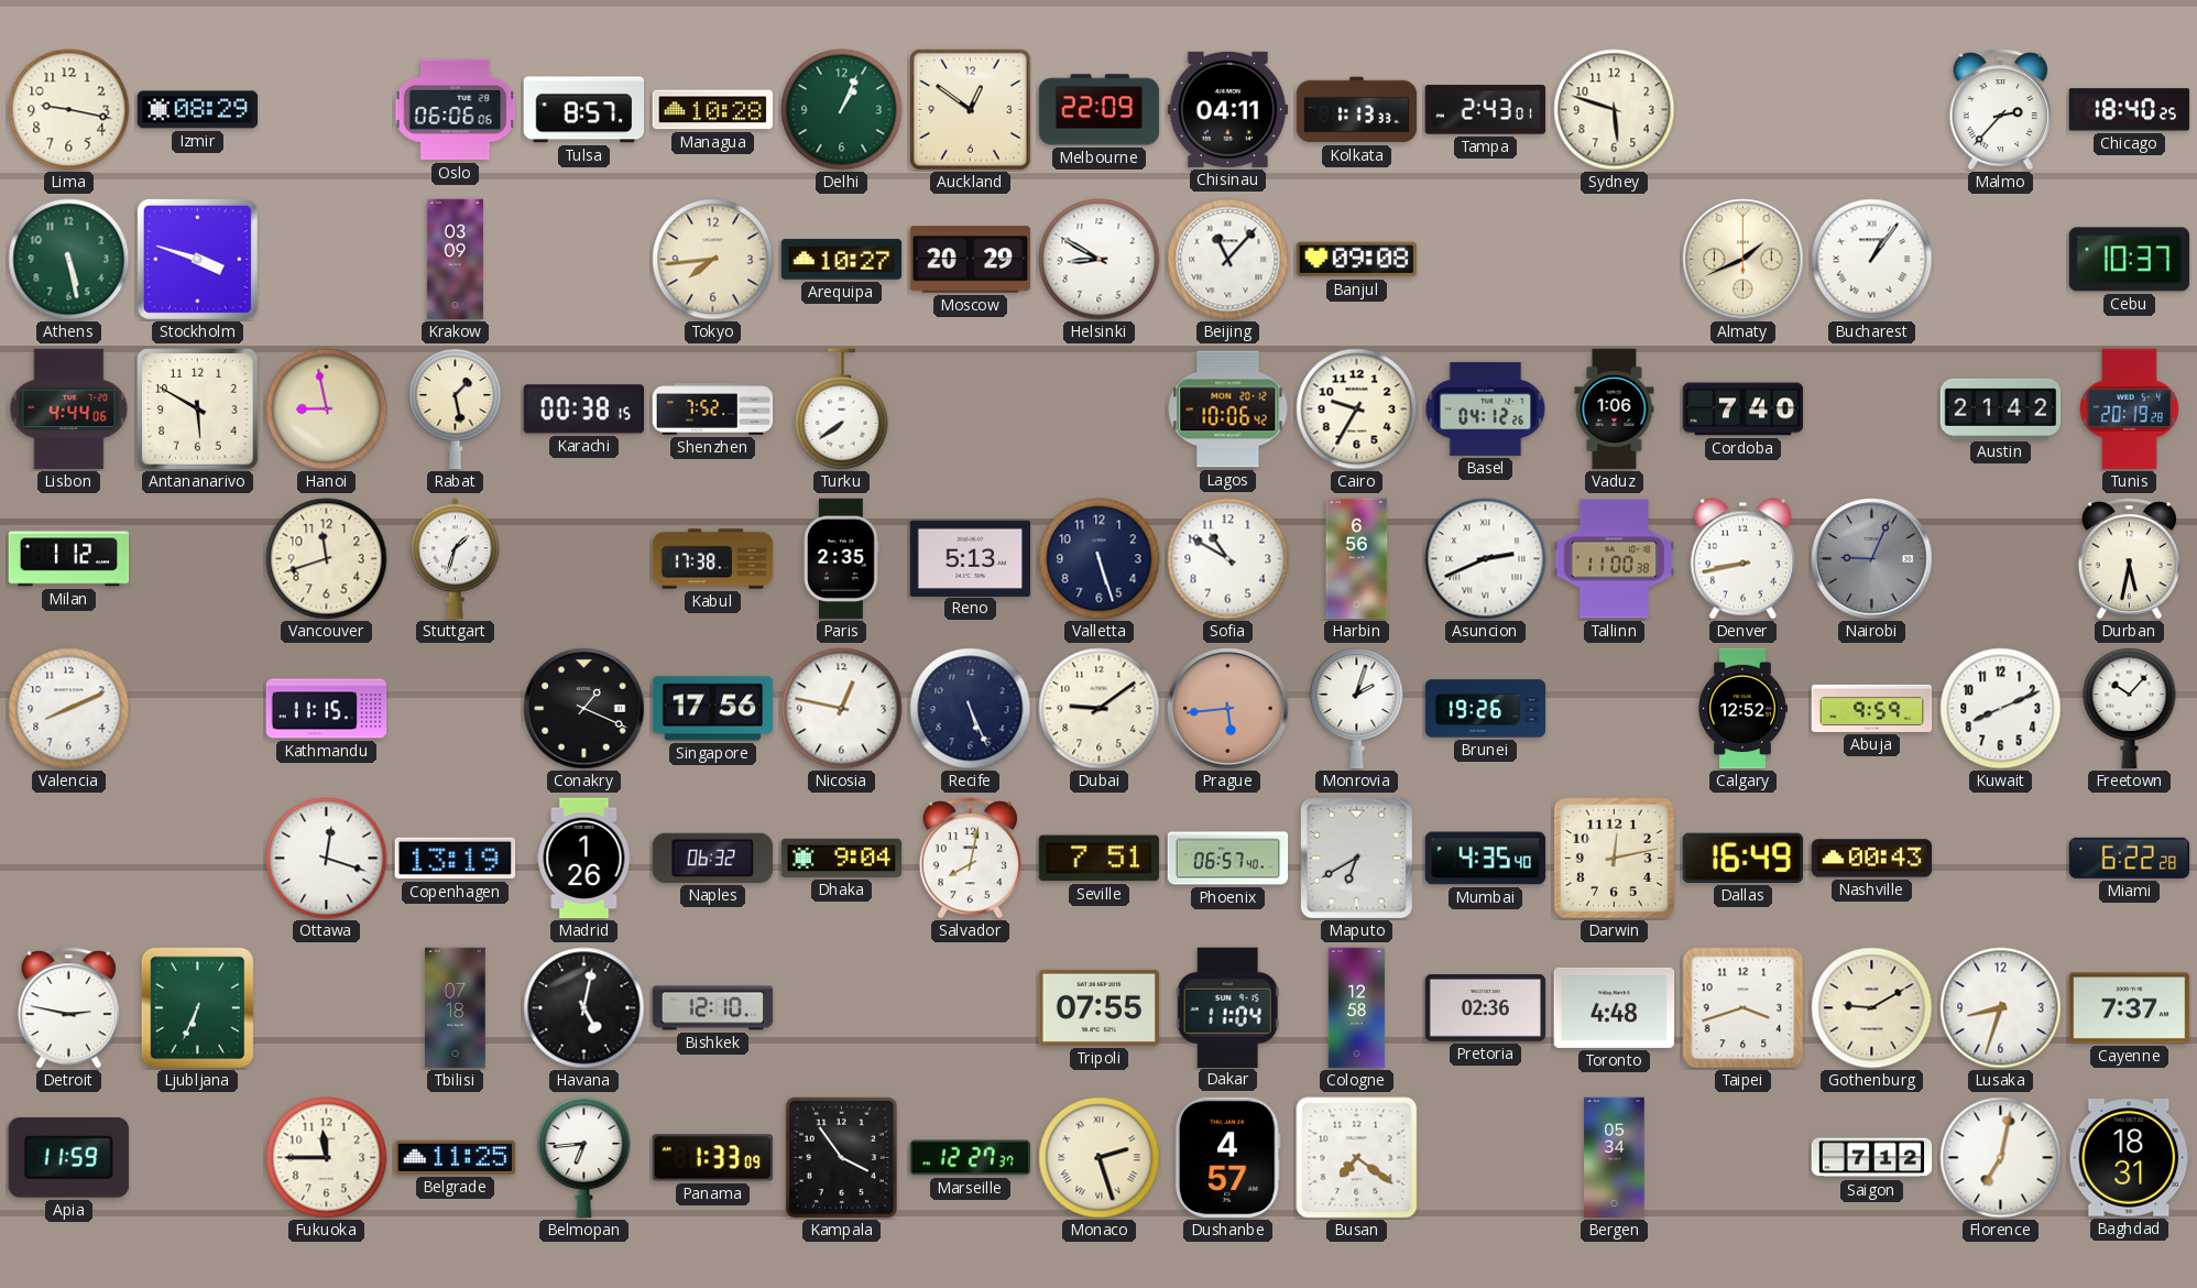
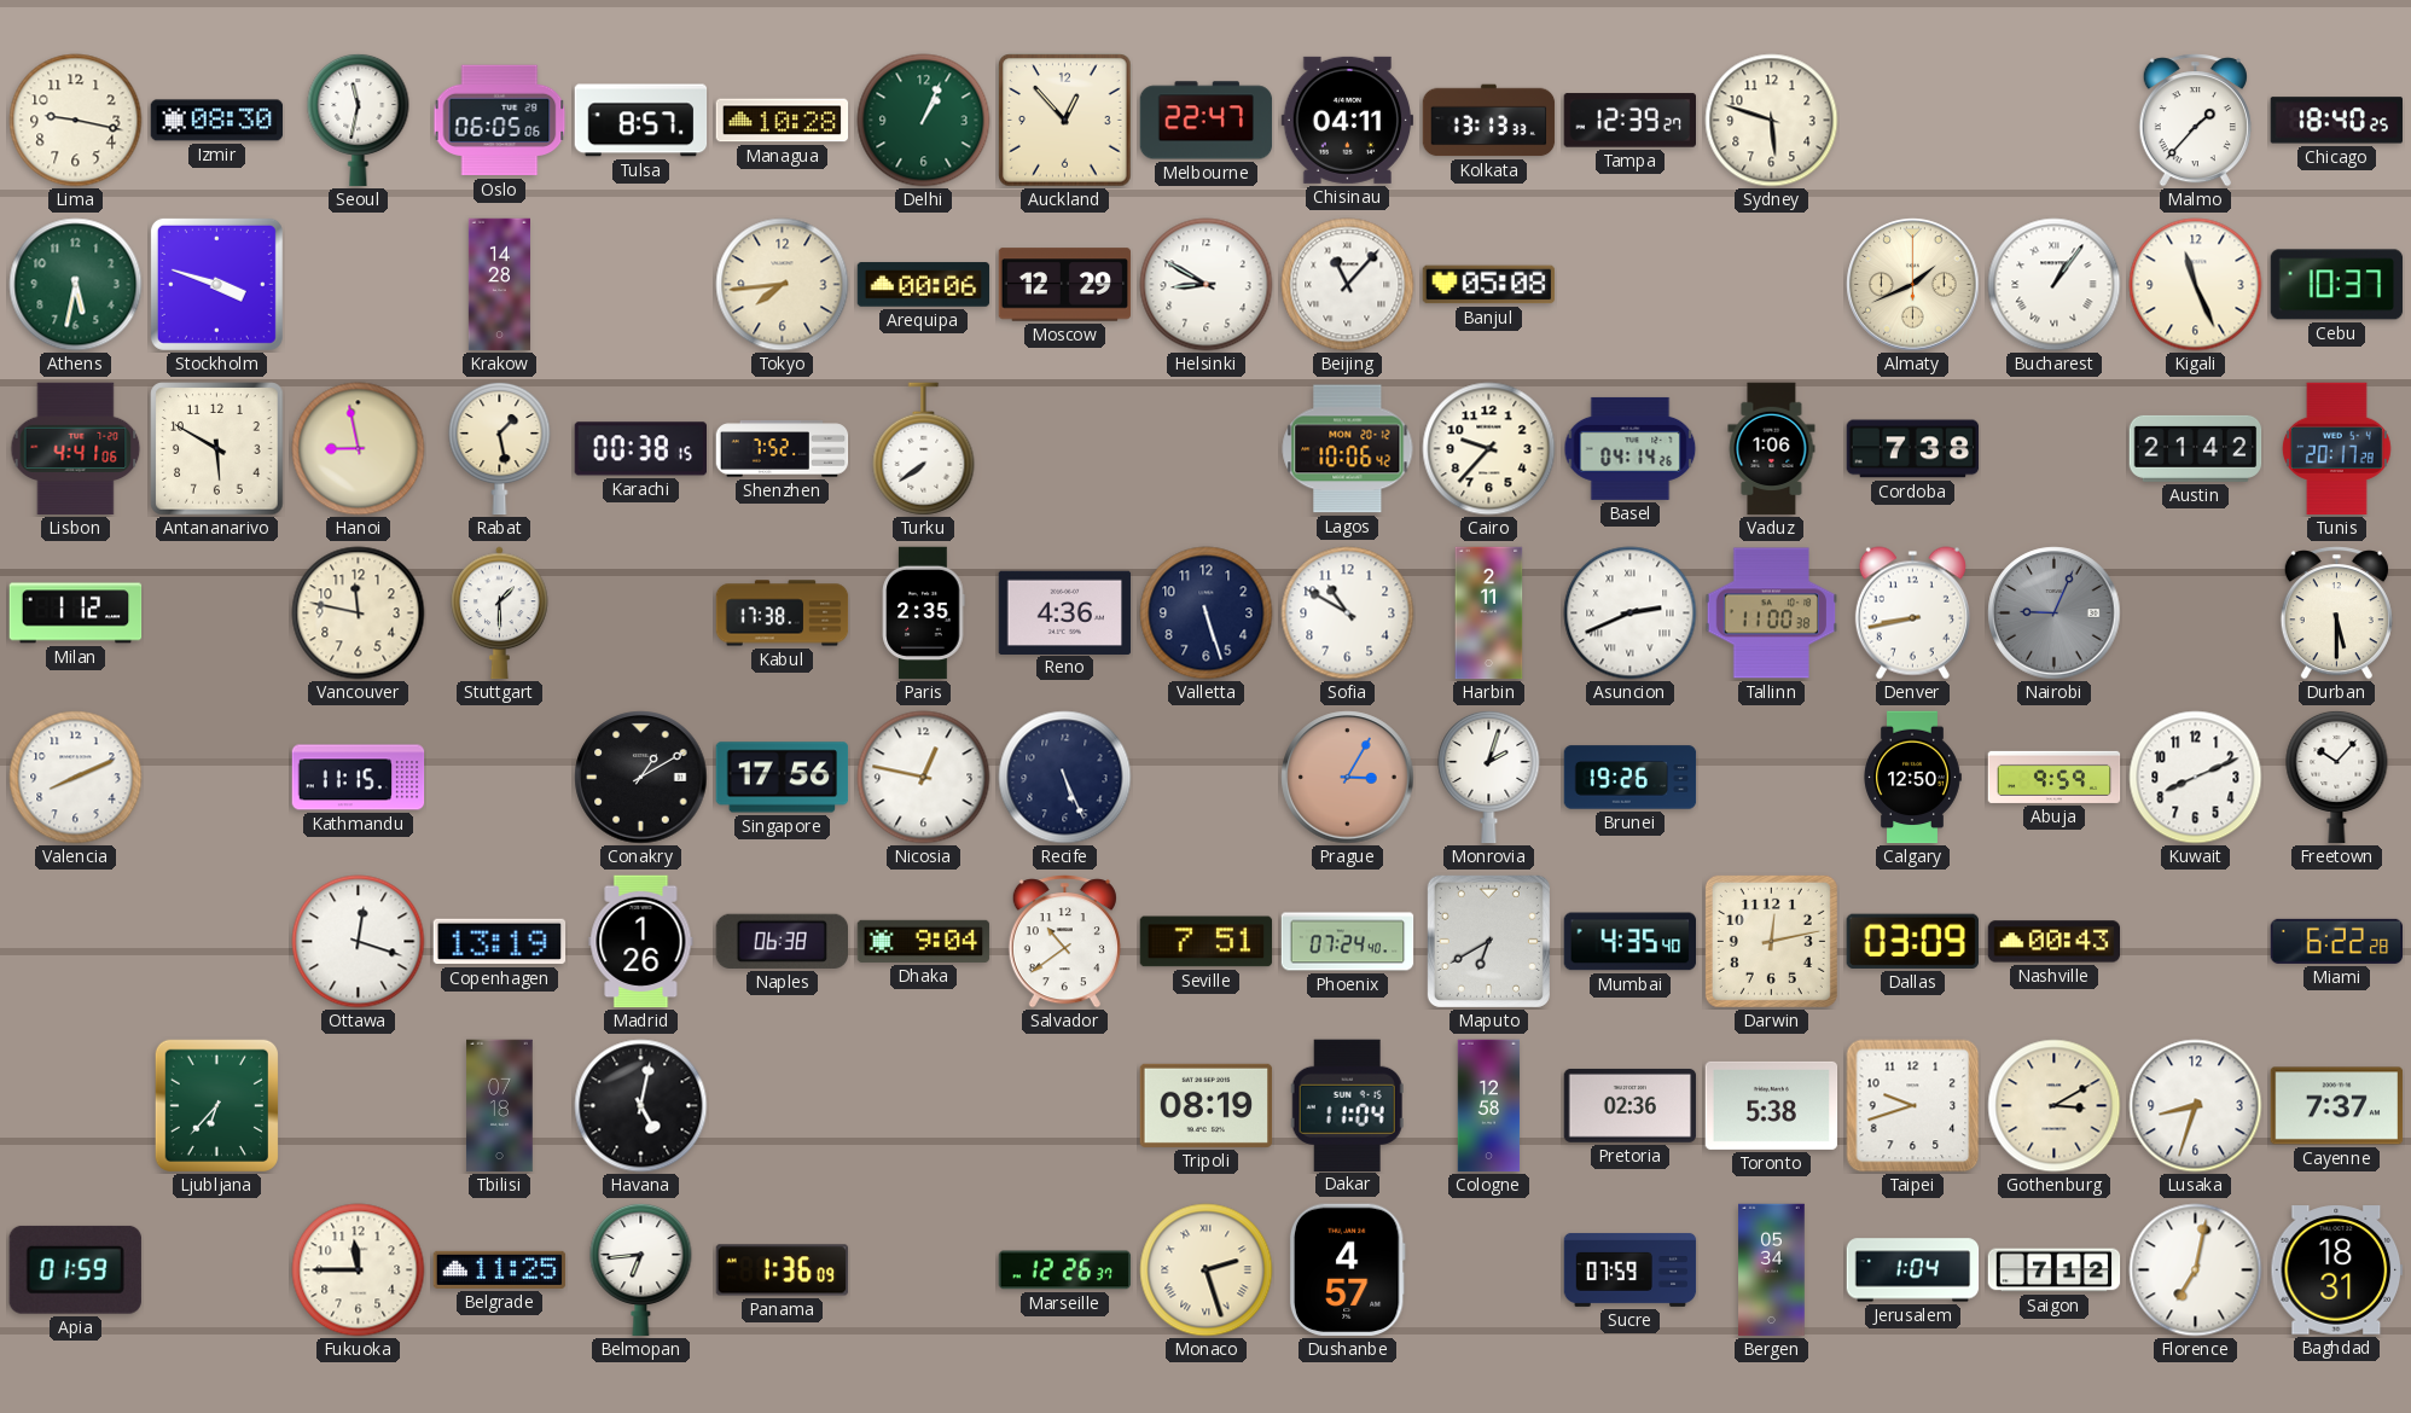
Izmir: 08:29 -> 08:30 (217, 121)
Seoul: none -> 11:32 (359, 120)
Oslo: 06:06 -> 06:05 (500, 121)
Auckland: 12:51 -> 12:53 (1065, 121)
Melbourne: 22:09 -> 22:47 (1207, 121)
Kolkata: 1:13 -> 13:13 (1489, 121)
Tampa: 2:43 -> 12:39 (1629, 121)
Malmo: 2:37 -> 1:37 (2195, 121)
Athens: 5:28 -> 5:32 (76, 285)
Krakow: 03:09 -> 14:28 (499, 285)
Arequipa: 10:27 -> 00:06 (924, 285)
Moscow: 20:29 -> 12:29 (1065, 285)
Banjul: 09:08 -> 05:08 (1489, 285)
Kigali: none -> 11:26 (2196, 285)
Lisbon: 4:44 -> 4:41 (76, 449)
Cairo: 9:35 -> 9:37 (1489, 449)
Basel: 04:12 -> 04:14 (1631, 448)
Cordoba: 7:40 -> 7:38 (1913, 449)
Tunis: 20:19 -> 20:17 (2336, 449)
Vancouver: 11:42 -> 11:47 (359, 614)
Stuttgart: 1:33 -> 1:30 (500, 614)
Reno: 5:13 -> 4:36 (1065, 612)
Harbin: 6:56 -> 2:11 (1489, 614)
Durban: 5:32 -> 5:30 (2336, 614)
Conakry: 1:19 -> 1:10 (641, 778)
Dubai: 9:09 -> none (1100, 709)
Prague: 5:44 -> 3:05 (1348, 778)
Calgary: 12:52 -> 12:50 (1912, 778)
Naples: 06:32 -> 06:38 (782, 941)
Salvador: 8:02 -> 10:39 (1064, 942)
Phoenix: 06:57 -> 07:24 (1348, 942)
Dallas: 16:49 -> 03:09 (1912, 941)
Detroit: 2:47 -> none (68, 1008)
Ljubljana: 6:34 -> 6:37 (216, 1105)
Bishkek: 12:10 -> none (713, 1008)
Tripoli: 07:55 -> 08:19 (1207, 1105)
Toronto: 4:48 -> 5:38 (1772, 1105)
Taipei: 3:42 -> 9:42 (1913, 1106)
Gothenburg: 9:10 -> 3:10 (2055, 1106)
Apia: 11:59 -> 01:59 (75, 1269)
Panama: 1:33 -> 1:36 (783, 1270)
Kampala: 3:54 -> none (841, 1157)
Marseille: 12:27 -> 12:26 (1065, 1270)
Busan: 7:21 -> none (1357, 1158)
Sucre: none -> 07:59 (1631, 1269)
Jerusalem: none -> 1:04 (1913, 1270)
